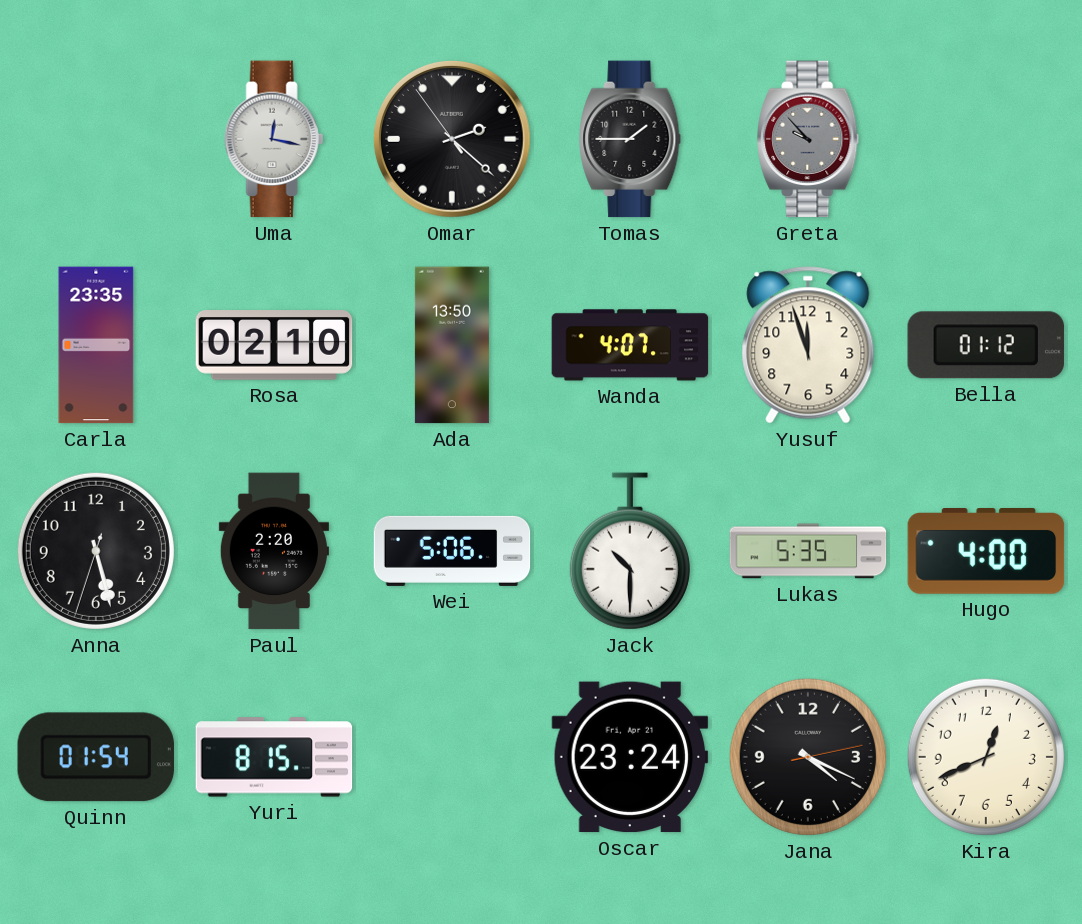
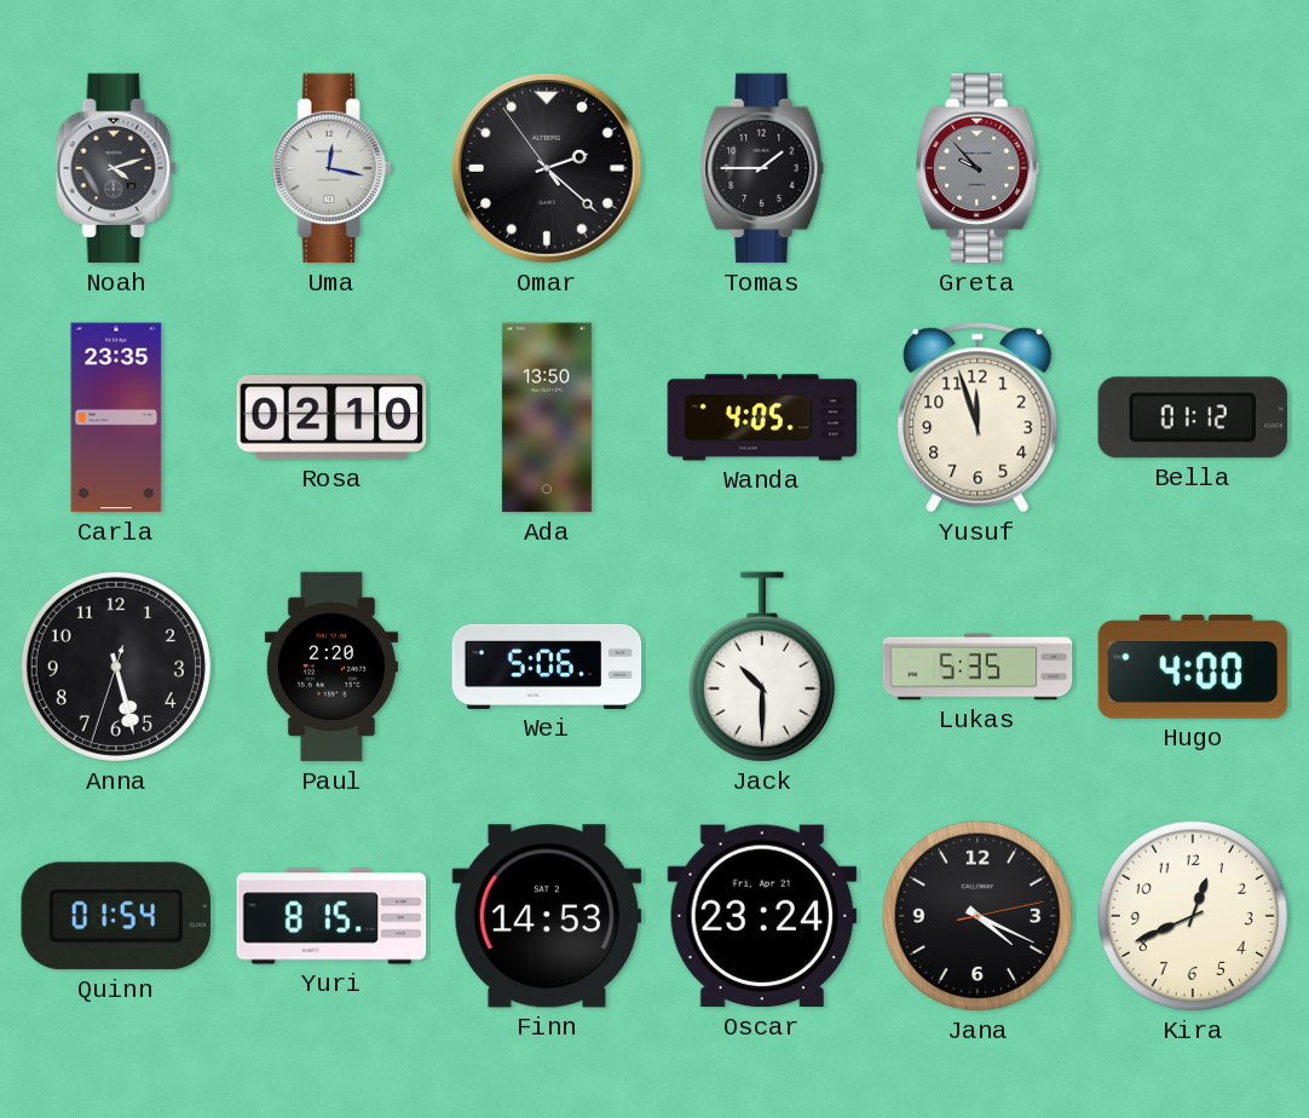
Noah: none -> 4:12 (116, 168)
Wanda: 4:07 -> 4:05 (762, 417)
Finn: none -> 14:53 (547, 916)
